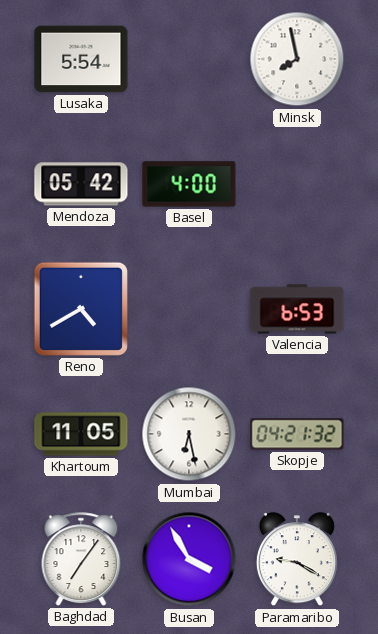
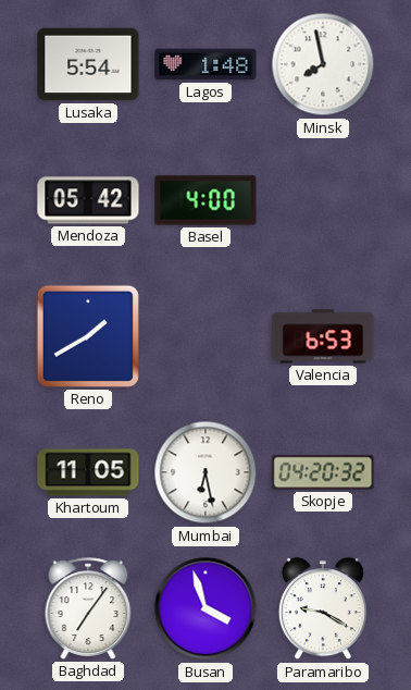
Lagos: none -> 1:48 (205, 64)
Reno: 4:40 -> 1:40 (88, 336)
Skopje: 04:21 -> 04:20 (323, 472)
Busan: 3:55 -> 3:57 (205, 608)
